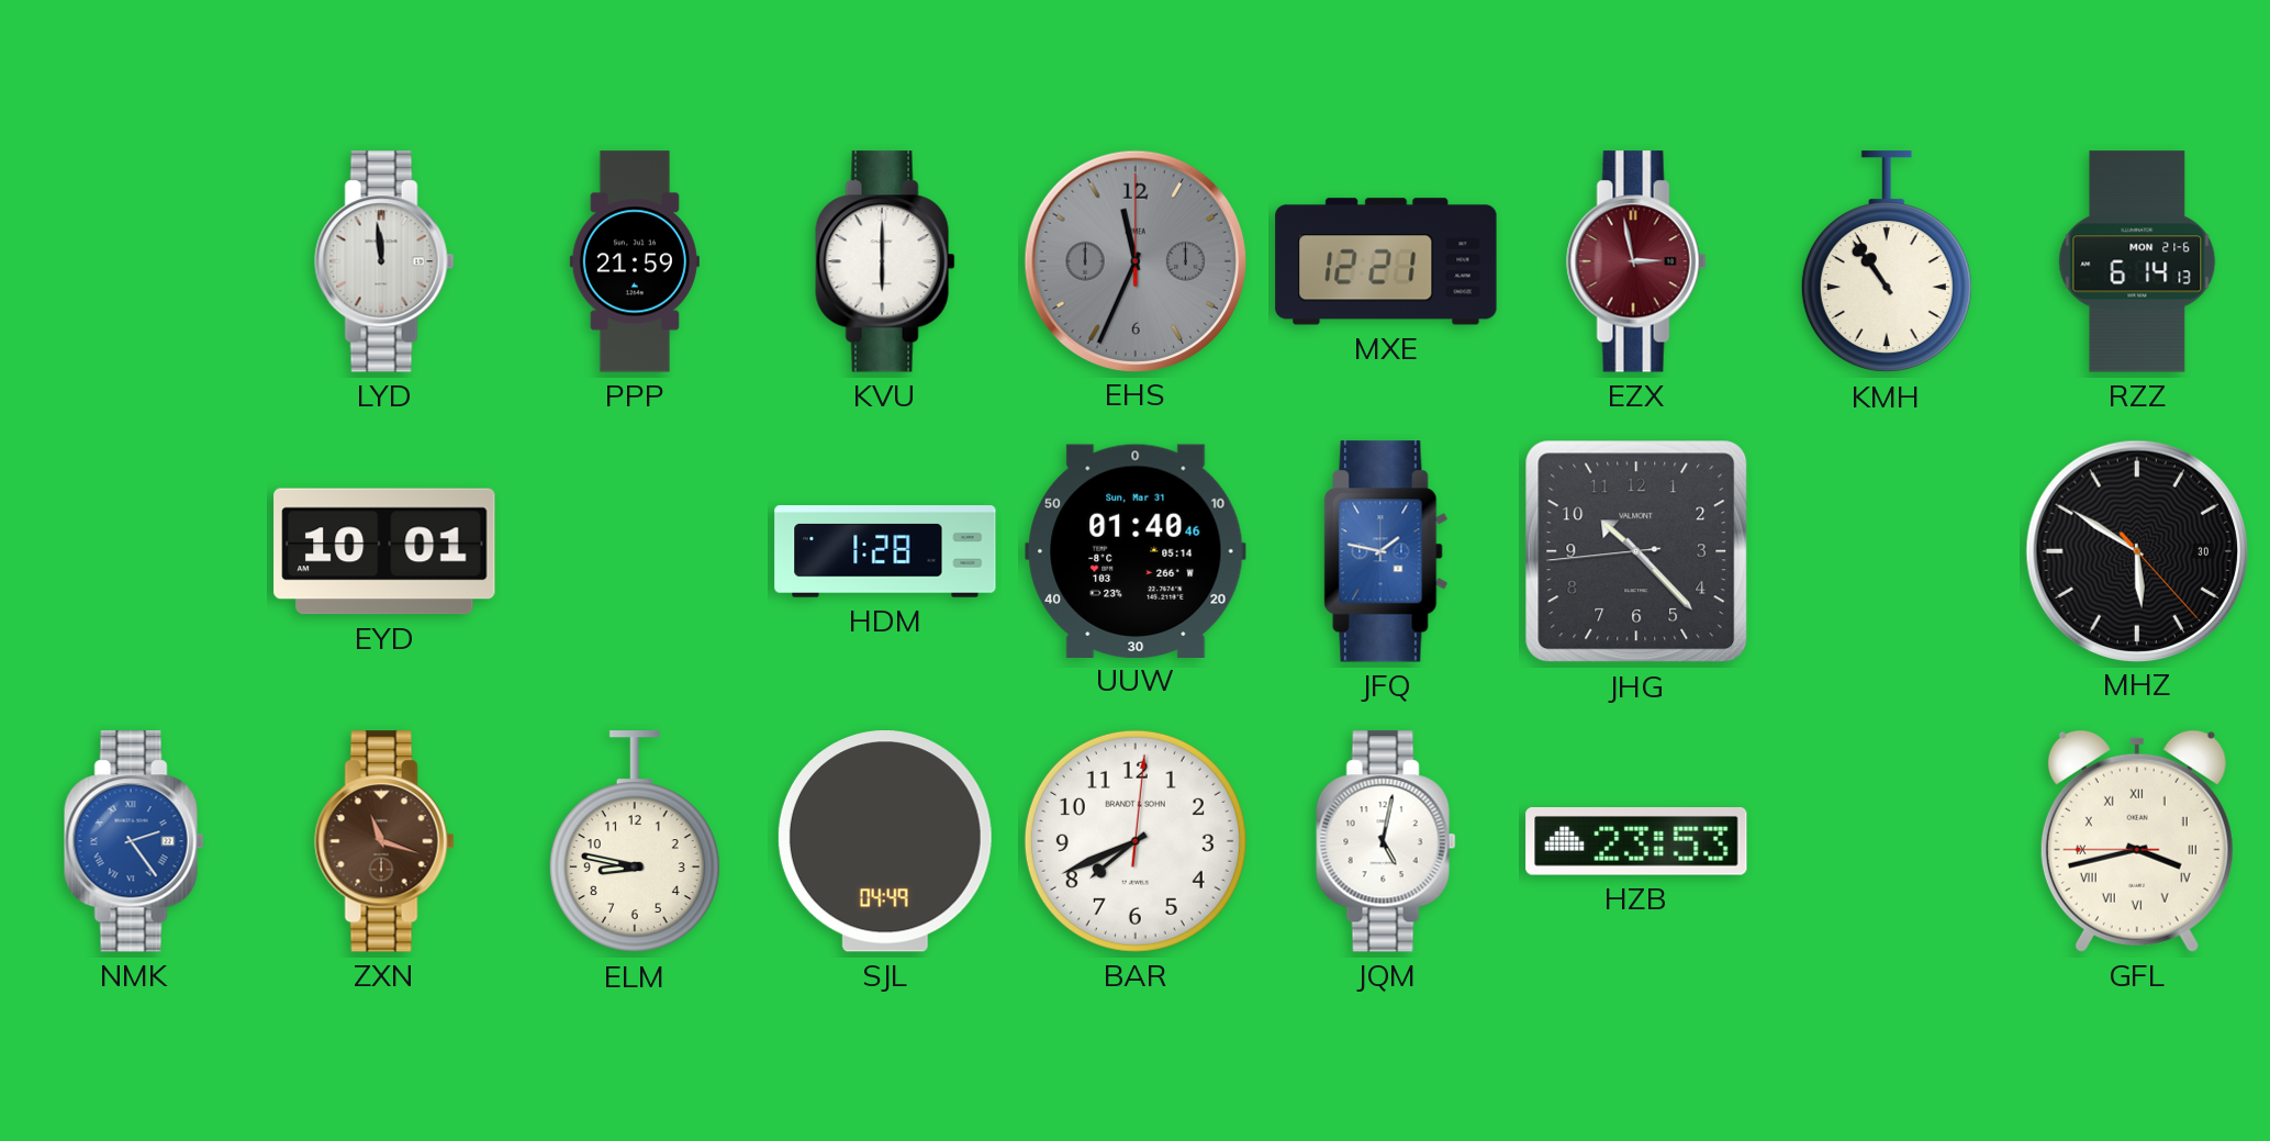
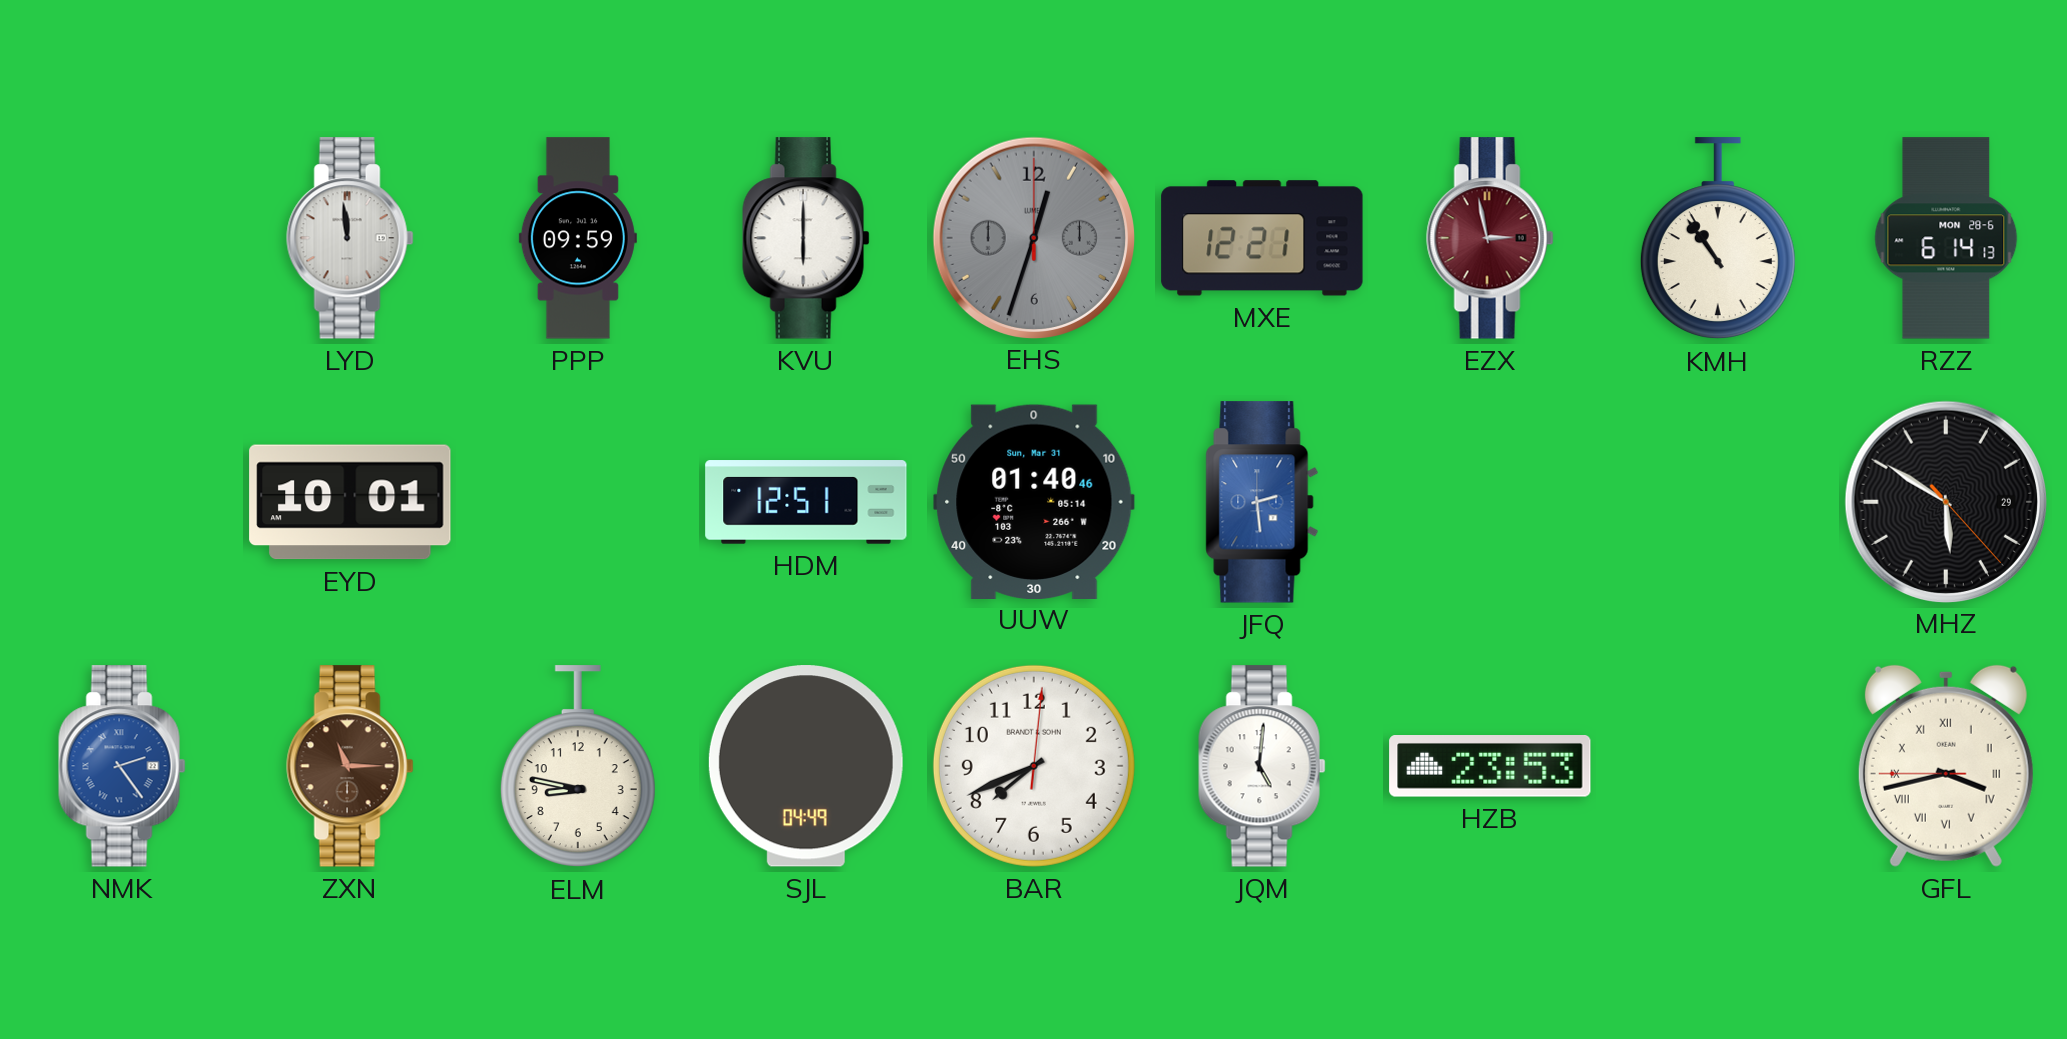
PPP: 21:59 -> 09:59 (578, 238)
EHS: 11:34 -> 12:33 (1033, 237)
RZZ date: MON 21-6 -> MON 28-6 (1946, 238)
HDM: 1:28 -> 12:51 (806, 502)
JFQ: 1:47 -> 2:29 (1262, 502)
JHG: 10:22 -> none (1636, 551)
MHZ date: 30 -> 29 (1945, 501)
ZXN: 11:18 -> 11:15 (350, 766)
JQM: 5:02 -> 5:01 (1262, 766)
